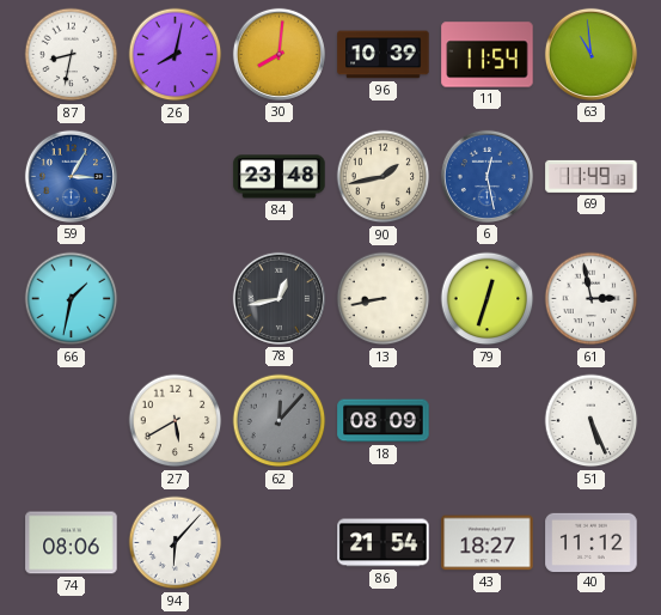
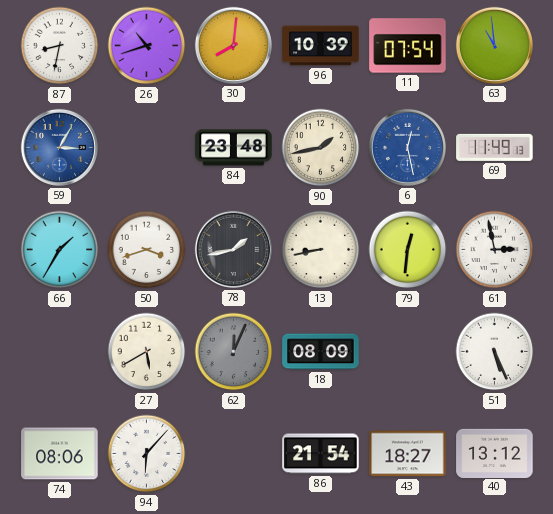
26: 8:02 -> 10:42 (147, 46)
11: 11:54 -> 07:54 (408, 46)
66: 1:32 -> 1:35 (60, 250)
50: none -> 3:42 (147, 250)
78: 12:43 -> 1:43 (233, 249)
79: 12:33 -> 12:31 (408, 250)
62: 12:07 -> 12:04 (234, 352)
40: 11:12 -> 13:12 (495, 453)
